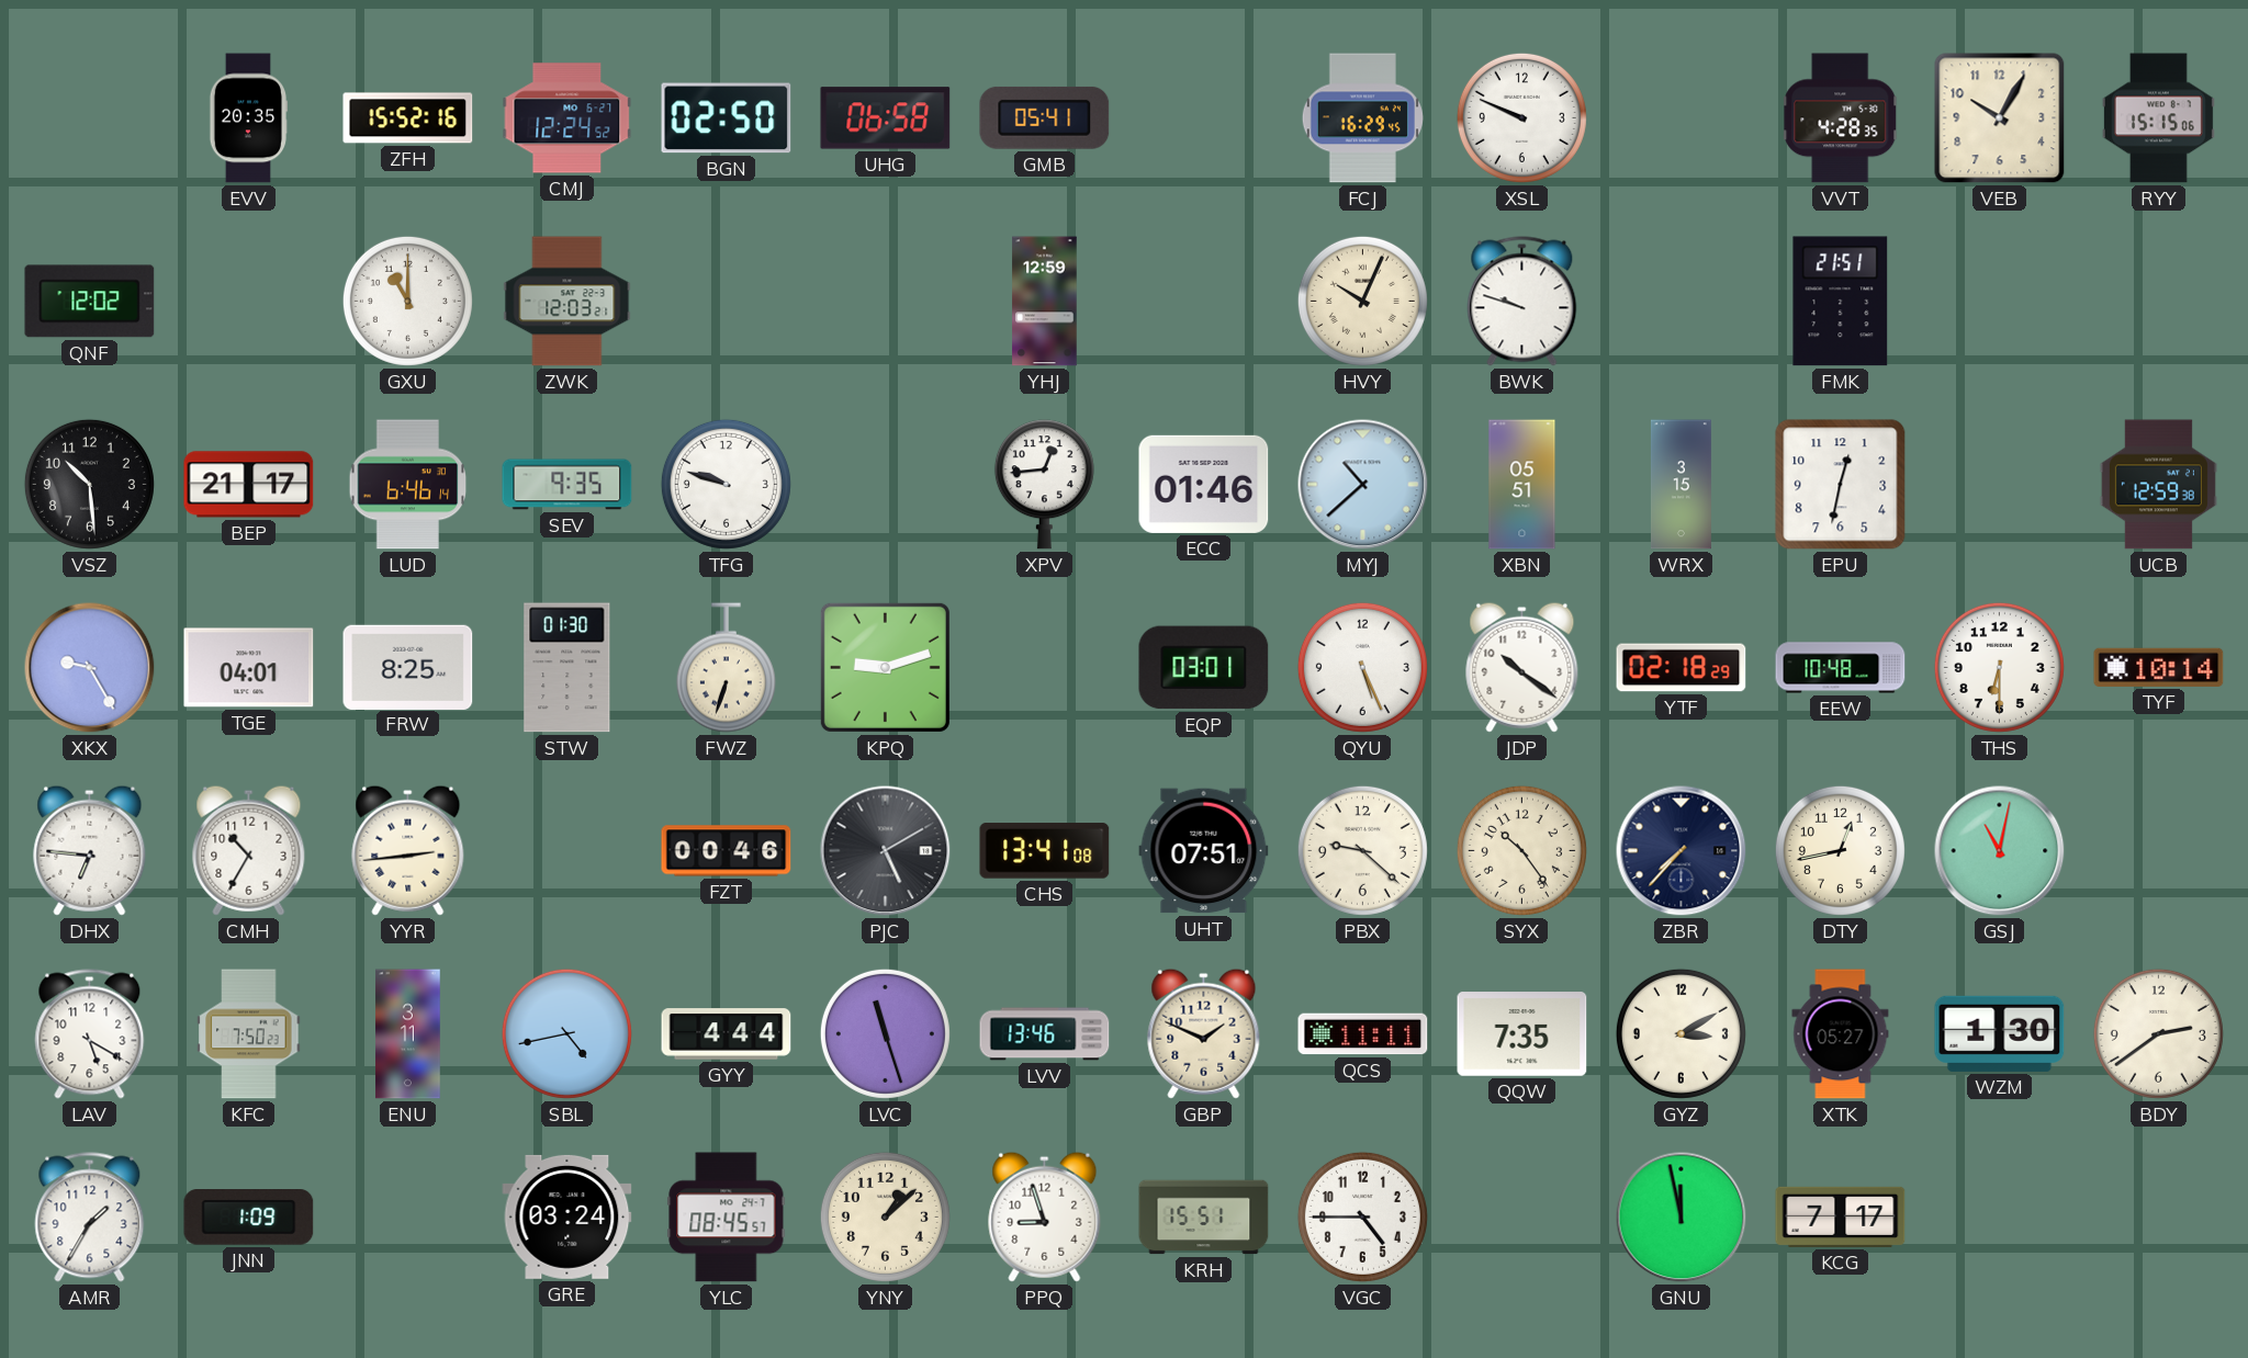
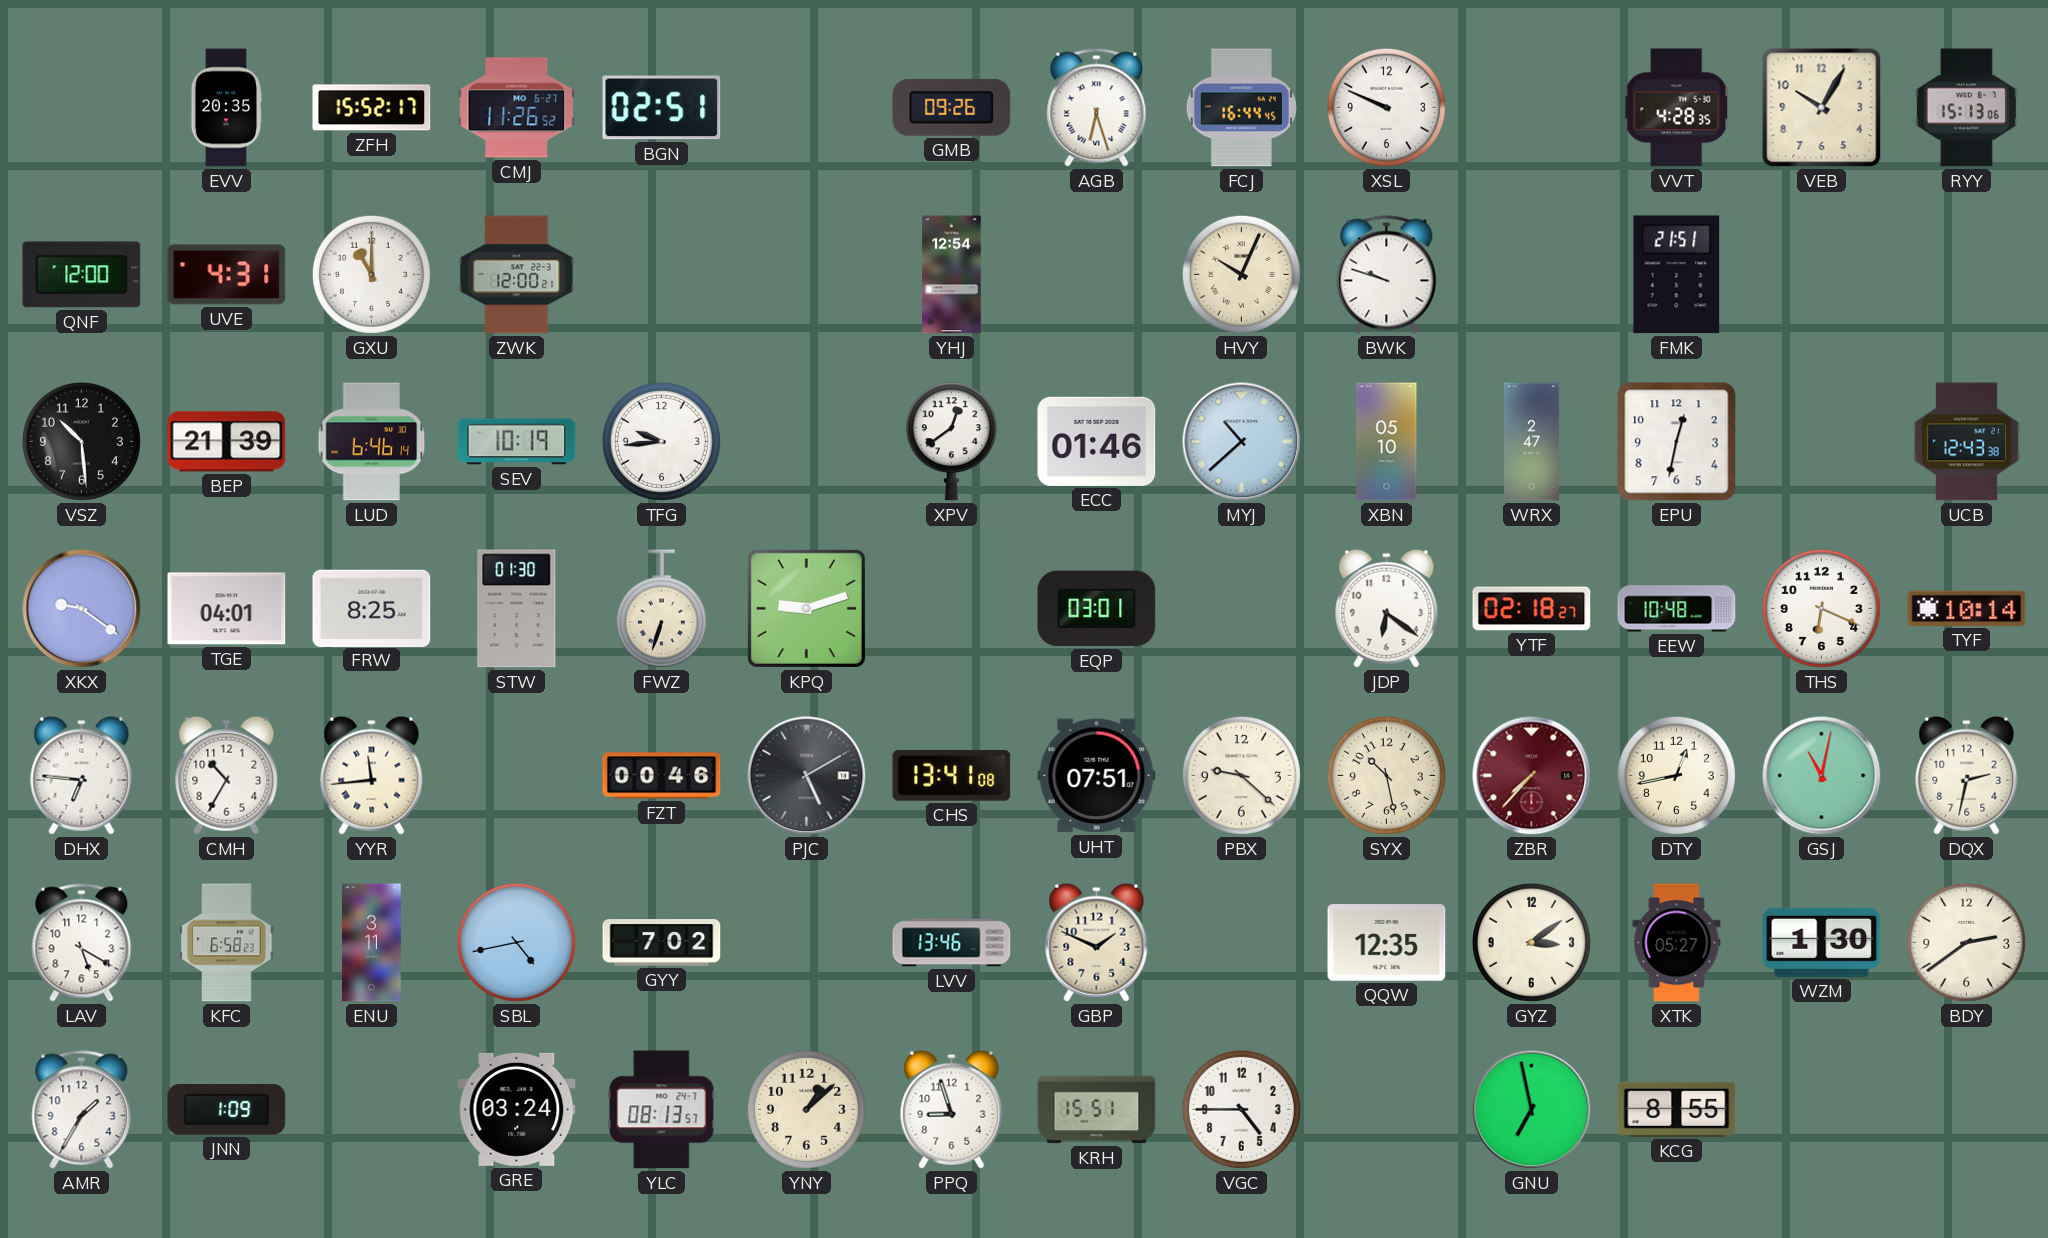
ZFH: 15:52:16 -> 15:52:17 (372, 108)
CMJ: 12:24 -> 11:26 (517, 108)
BGN: 02:50 -> 02:51 (662, 108)
UHG: 06:58 -> none (886, 118)
GMB: 05:41 -> 09:26 (952, 107)
AGB: none -> 6:27 (1097, 108)
FCJ: 16:29 -> 16:44 (1241, 108)
RYY: 15:15 -> 15:13 (1966, 108)
QNF: 12:02 -> 12:00 (82, 275)
UVE: none -> 4:31 (227, 275)
ZWK: 12:03 -> 12:00 (517, 275)
YHJ: 12:59 -> 12:54 (952, 275)
BEP: 21:17 -> 21:39 (227, 442)
SEV: 9:35 -> 10:19 (517, 442)
TFG: 9:48 -> 9:44 (661, 441)
XPV: 12:44 -> 12:39 (951, 442)
XBN: 05:51 -> 05:10 (1387, 442)
WRX: 3:15 -> 2:47 (1531, 442)
UCB: 12:59 -> 12:43 (1966, 442)
XKX: 9:25 -> 9:21 (82, 609)
QYU: 5:26 -> none (1362, 667)
JDP: 10:21 -> 6:21 (1387, 608)
YTF: 02:18:29 -> 02:18:27 (1532, 609)
THS: 6:30 -> 6:19 (1821, 608)
YYR: 2:44 -> 11:44 (372, 775)
SYX: 10:24 -> 10:28 (1386, 775)
ZBR dial: navy -> burgundy (1532, 776)
DQX: none -> 2:32 (1967, 775)
KFC: 7:50 -> 6:58 (227, 943)
GYY: 4:44 -> 7:02 (662, 943)
LVC: 11:27 -> none (885, 1033)
QCS: 11:11 -> none (1363, 1034)
QQW: 7:35 -> 12:35 (1387, 943)
GYZ: 3:10 -> 3:09 (1531, 942)
YLC: 08:45 -> 08:13 (662, 1110)
GNU: 11:58 -> 6:58 (1532, 1110)
KCG: 7:17 -> 8:55 (1677, 1109)
